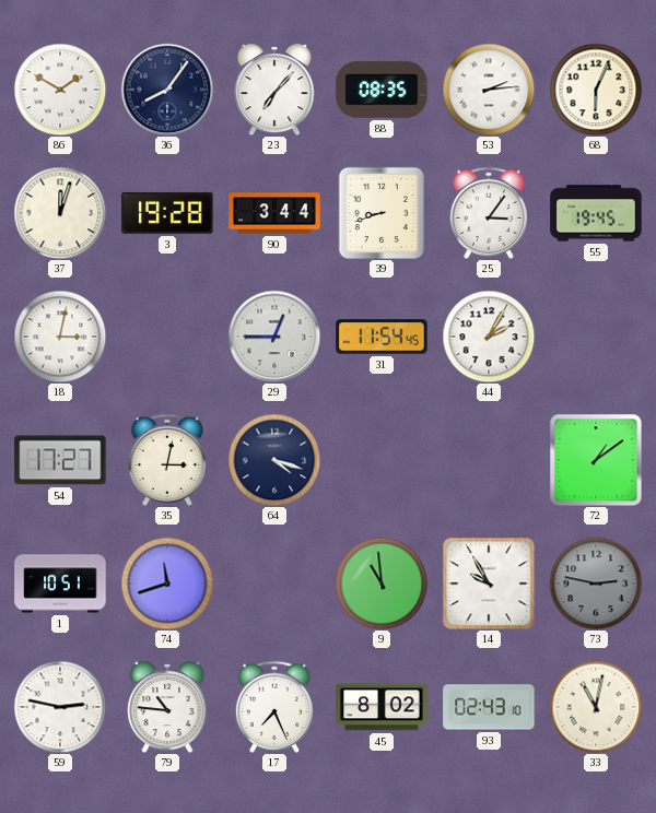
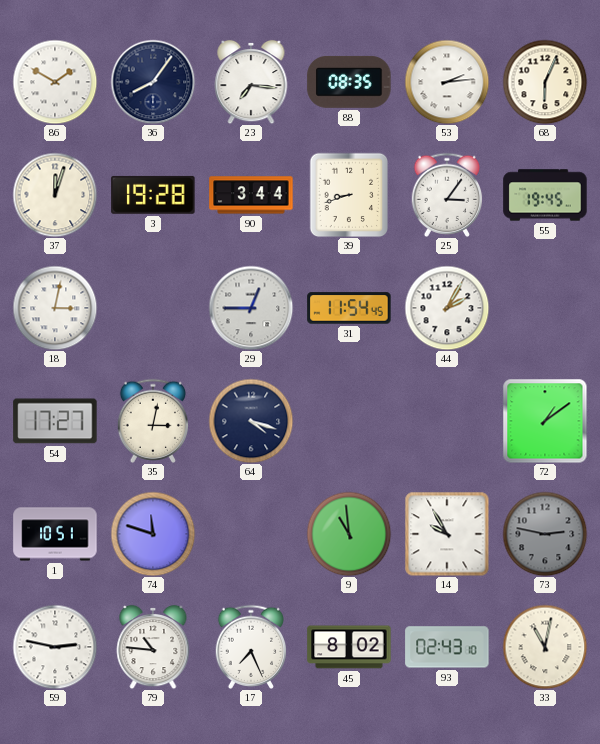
23: 7:07 -> 7:16 (251, 82)
74: 11:42 -> 11:48 (153, 534)
